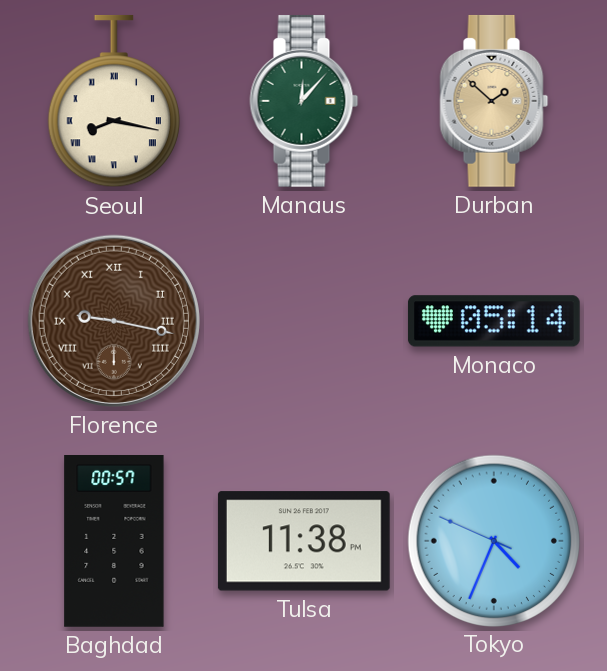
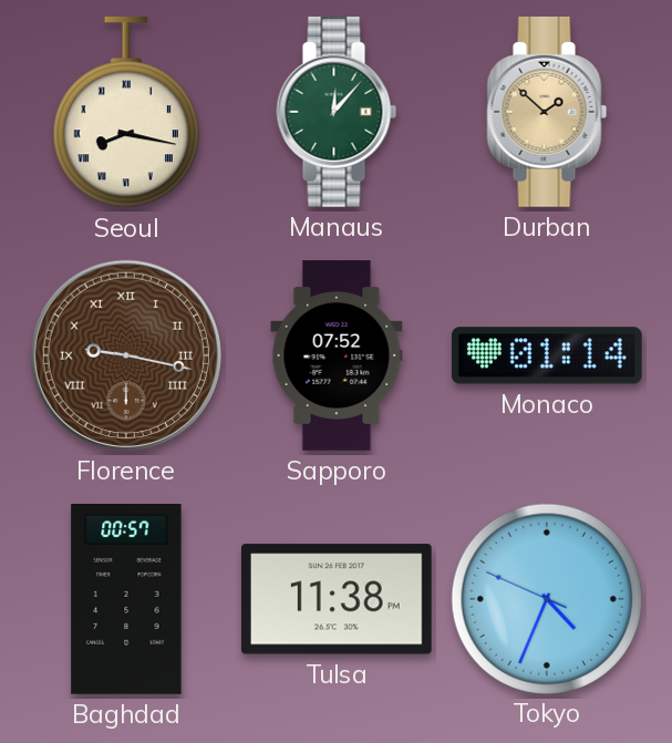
Sapporo: none -> 07:52 (337, 355)
Monaco: 05:14 -> 01:14 (547, 355)
